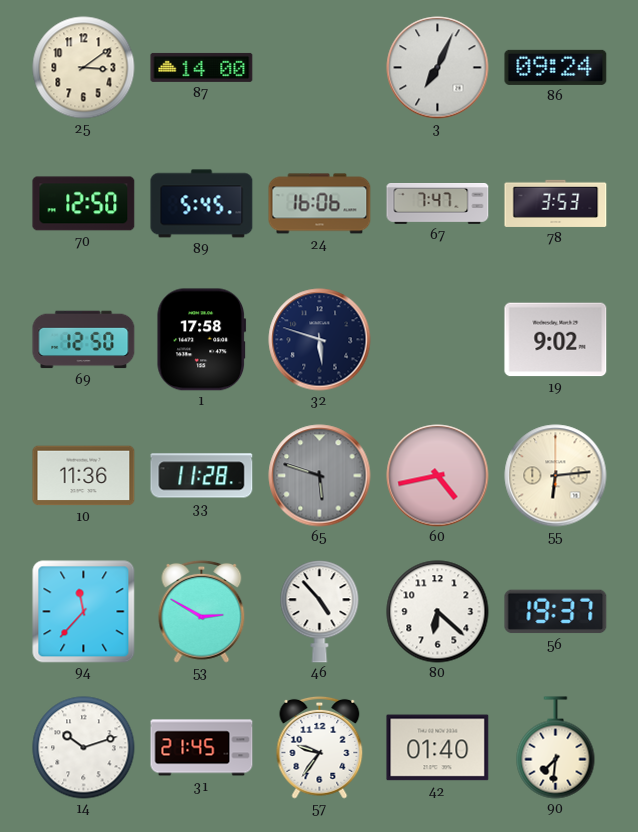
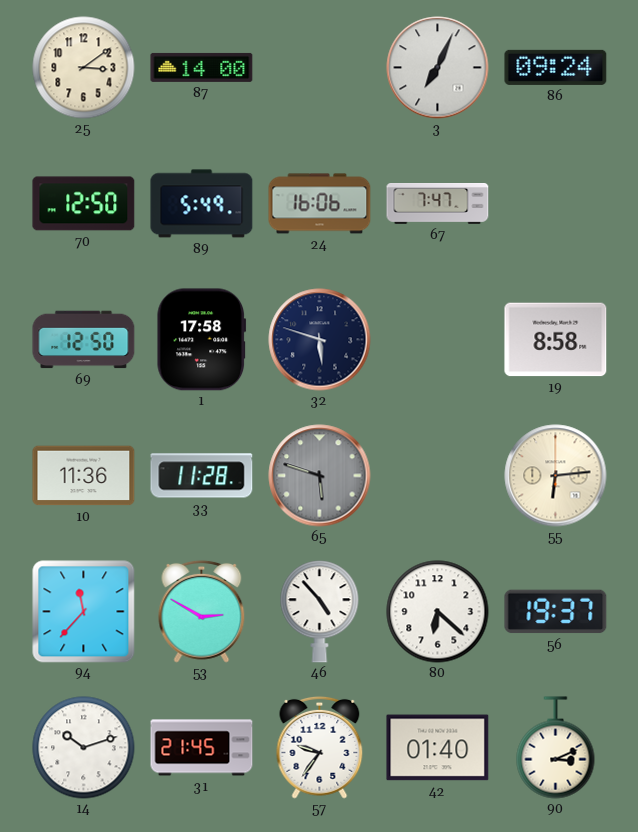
89: 5:45 -> 5:49 (202, 204)
78: 3:53 -> none (556, 203)
19: 9:02 -> 8:58 (556, 340)
60: 4:43 -> none (438, 476)
90: 7:31 -> 3:11 (556, 748)
